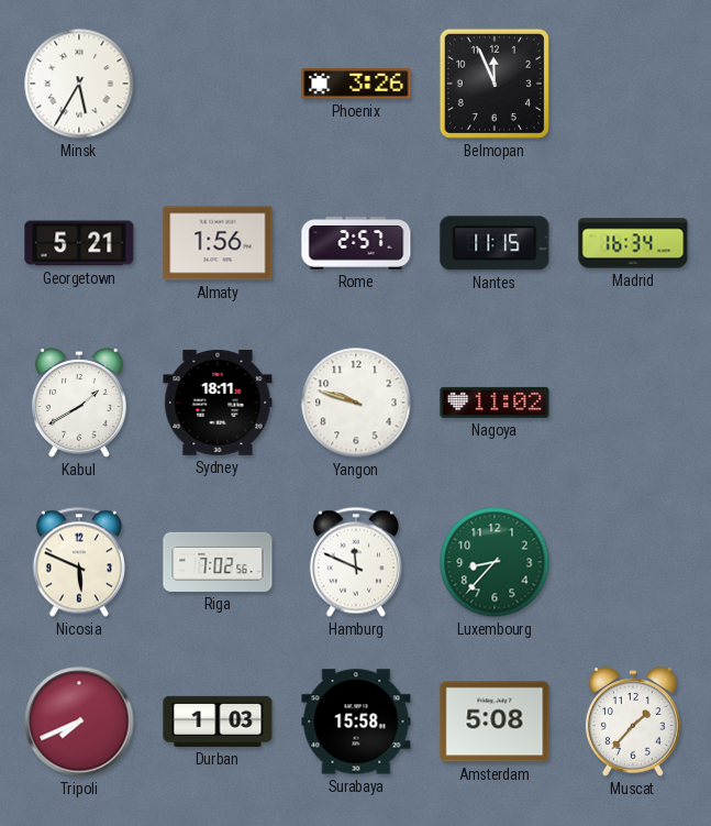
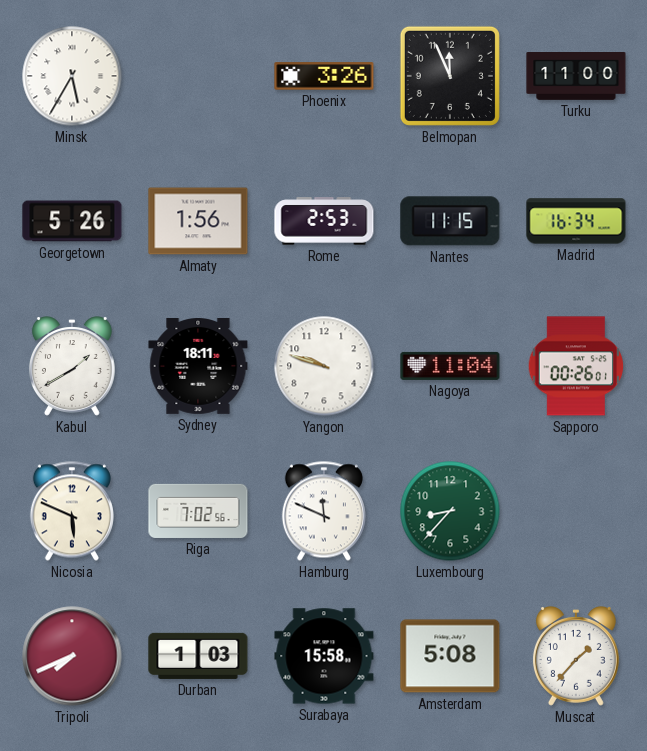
Turku: none -> 11:00 (576, 77)
Georgetown: 5:21 -> 5:26 (72, 221)
Rome: 2:57 -> 2:53 (324, 221)
Nagoya: 11:02 -> 11:04 (450, 366)
Sapporo: none -> 00:26 (576, 366)
